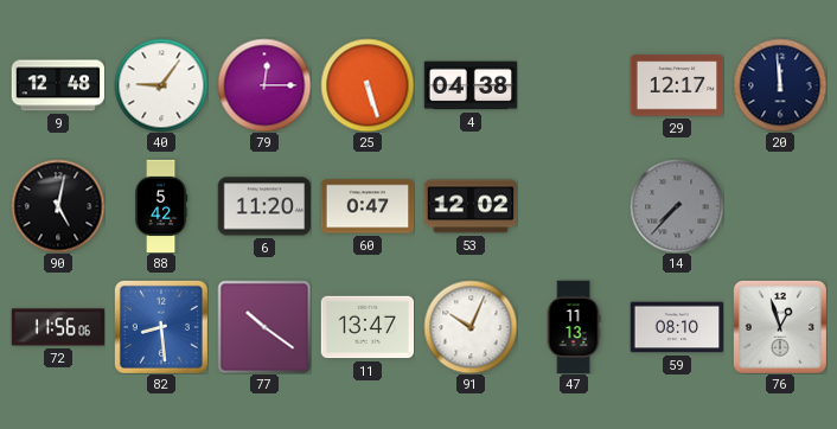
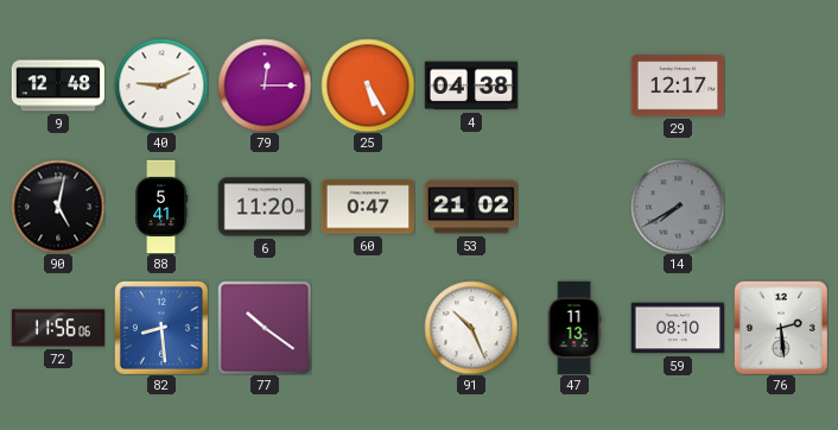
40: 9:06 -> 9:11 (161, 86)
25: 5:27 -> 5:25 (368, 86)
20: 11:59 -> none (780, 85)
88: 5:42 -> 5:41 (161, 207)
53: 12:02 -> 21:02 (471, 207)
14: 7:37 -> 7:40 (678, 207)
11: 13:47 -> none (368, 327)
91: 10:04 -> 10:26 (471, 328)
76: 12:57 -> 2:29 (781, 328)
